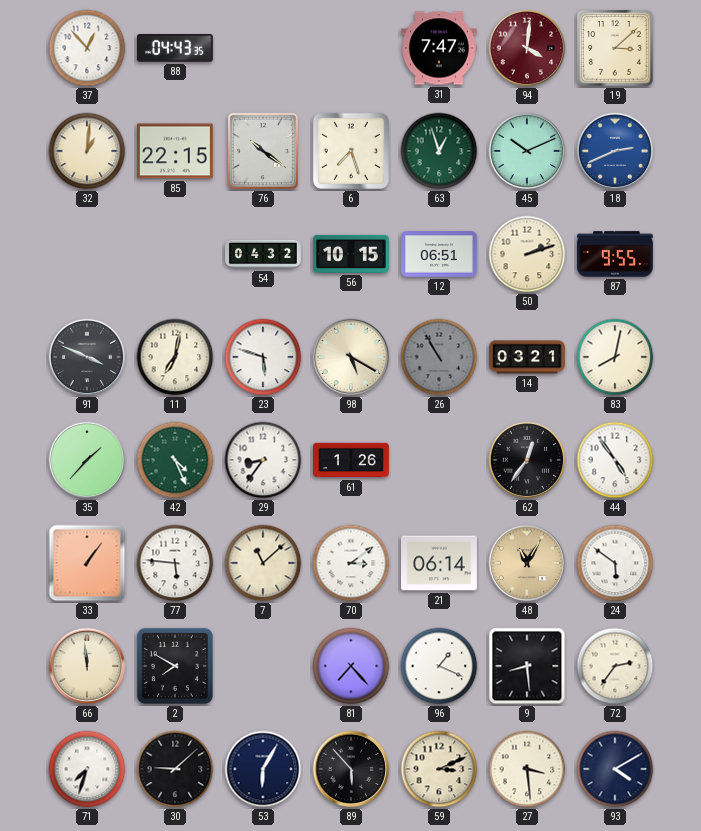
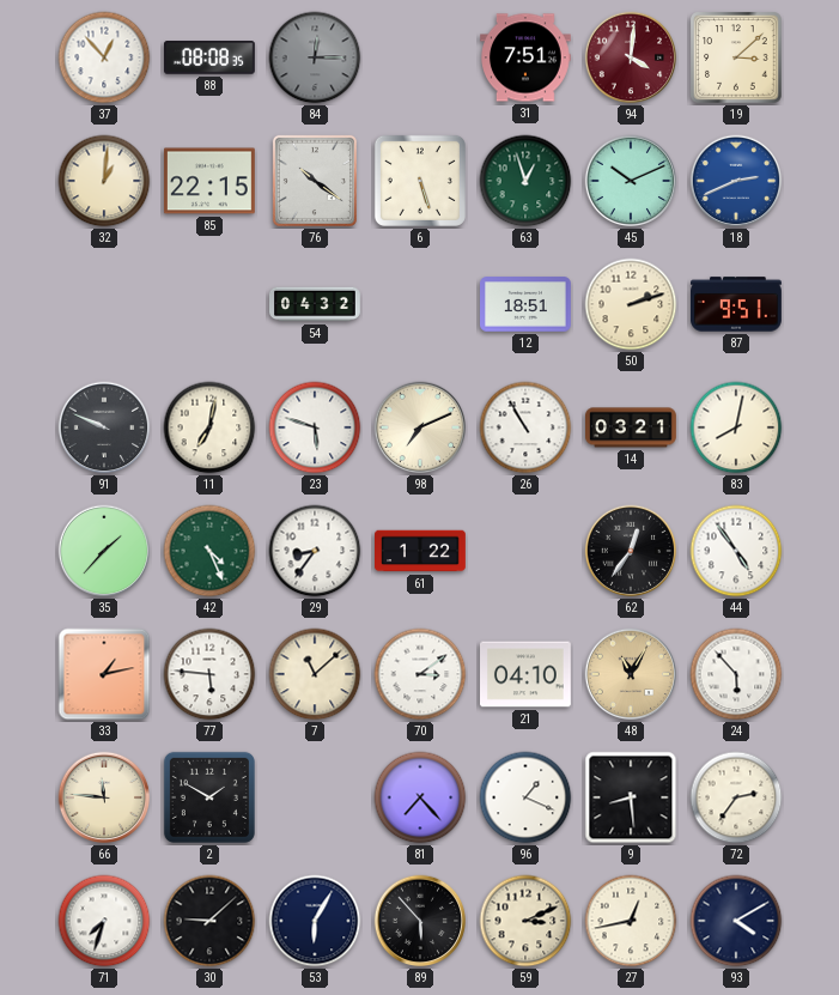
88: 04:43 -> 08:08 (209, 57)
84: none -> 12:15 (315, 57)
31: 7:47 -> 7:51 (527, 57)
6: 7:27 -> 5:27 (420, 181)
56: 10:15 -> none (351, 254)
12: 06:51 -> 18:51 (527, 304)
87: 9:55 -> 9:51 (737, 304)
91: 3:49 -> 9:49 (104, 427)
98: 5:20 -> 7:11 (420, 427)
26 dial: grey -> white (525, 427)
61: 1:26 -> 1:22 (421, 551)
33: 1:06 -> 1:13 (104, 674)
21: 06:14 -> 04:10 (527, 674)
24: 5:51 -> 5:53 (736, 674)
66: 11:59 -> 11:46 (104, 797)
2: 7:50 -> 1:50 (209, 797)
27: 3:29 -> 12:43 (631, 921)
